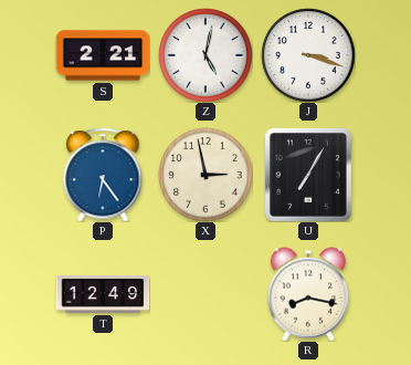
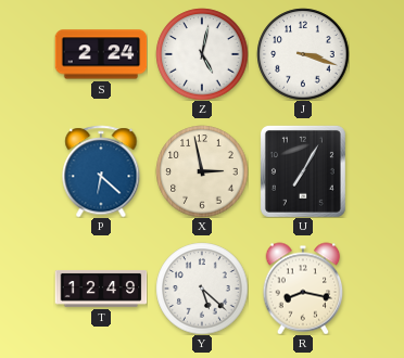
S: 2:21 -> 2:24 (101, 54)
P: 6:24 -> 6:22 (101, 171)
Y: none -> 5:22 (202, 289)
